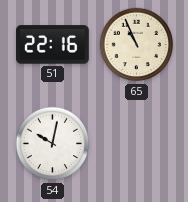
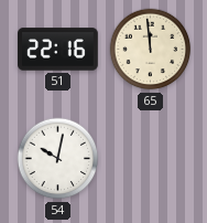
65: 10:56 -> 11:59 (151, 50)
